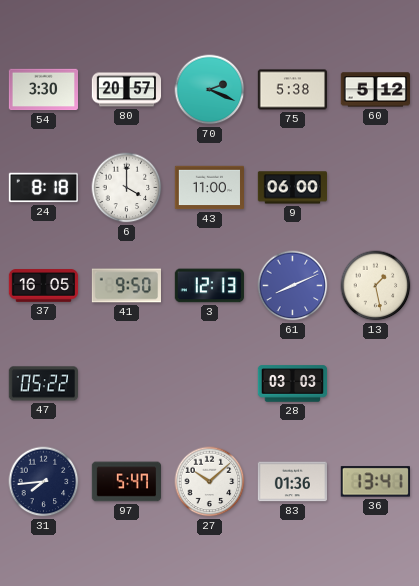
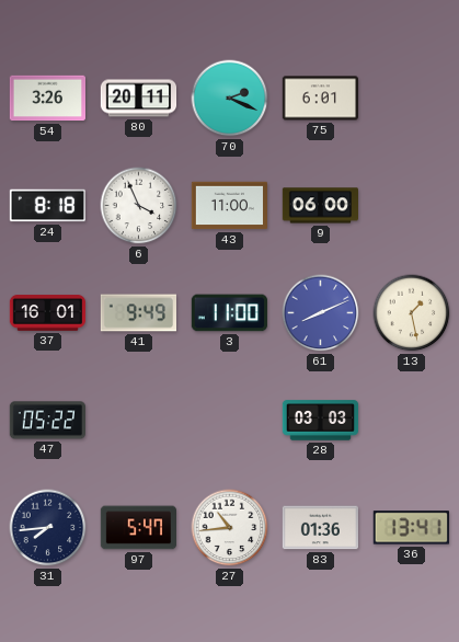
54: 3:30 -> 3:26 (47, 99)
80: 20:57 -> 20:11 (139, 99)
75: 5:38 -> 6:01 (320, 99)
60: 5:12 -> none (375, 90)
6: 4:00 -> 3:56 (139, 206)
37: 16:05 -> 16:01 (48, 313)
41: 9:50 -> 9:49 (138, 313)
3: 12:13 -> 11:00 (229, 313)
27: 10:08 -> 10:44 (230, 528)
